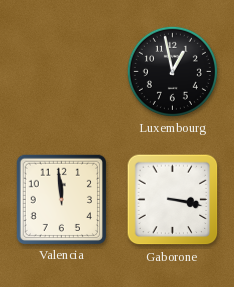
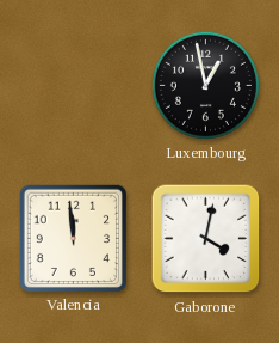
Gaborone: 3:17 -> 4:02 (206, 239)
